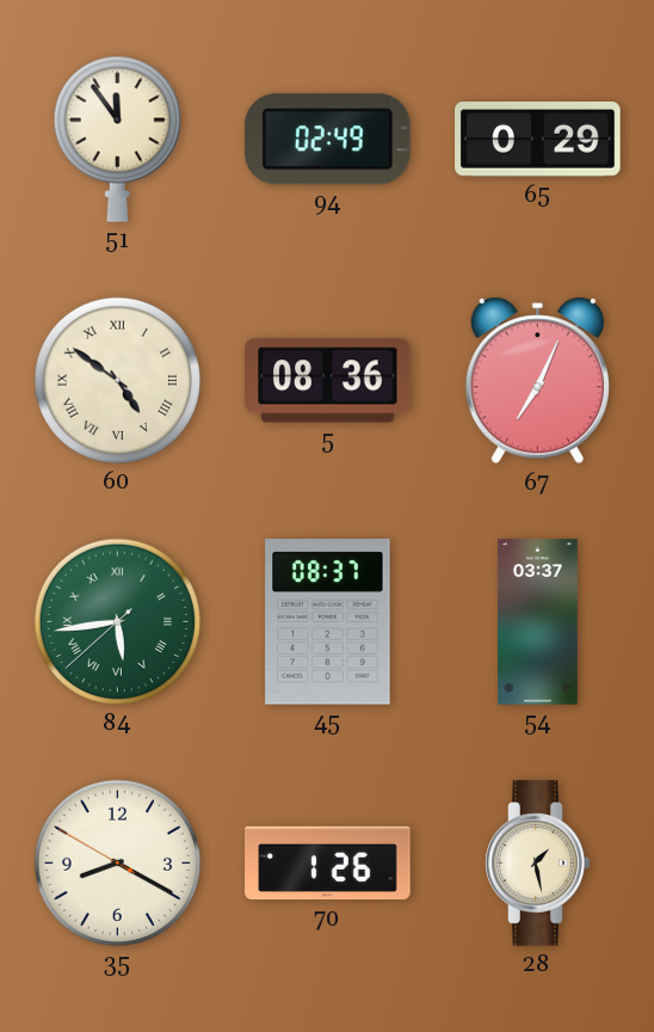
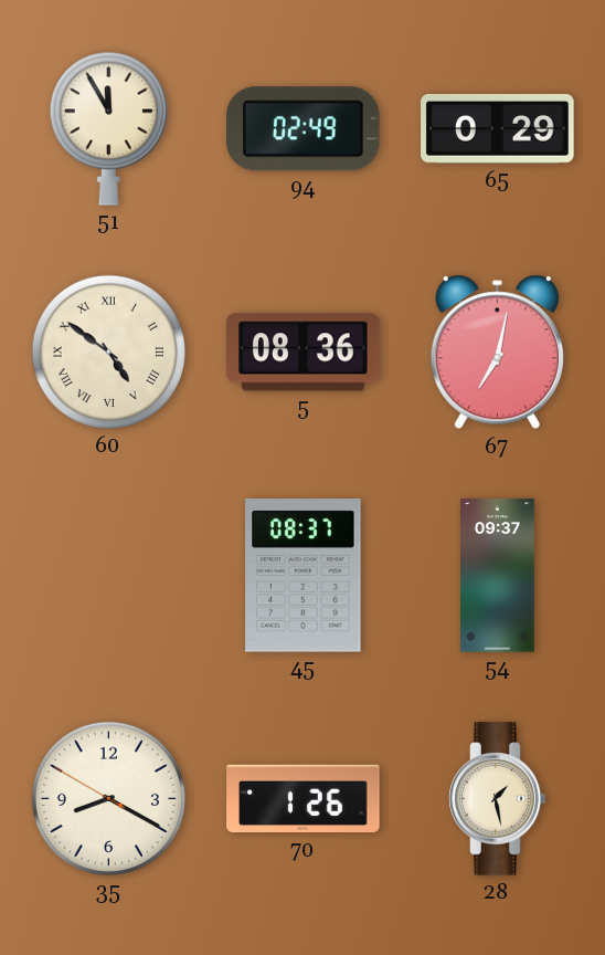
51: 11:54 -> 11:55 (108, 128)
67: 7:04 -> 7:02 (497, 353)
84: 5:43 -> none (117, 621)
54: 03:37 -> 09:37 (498, 576)
